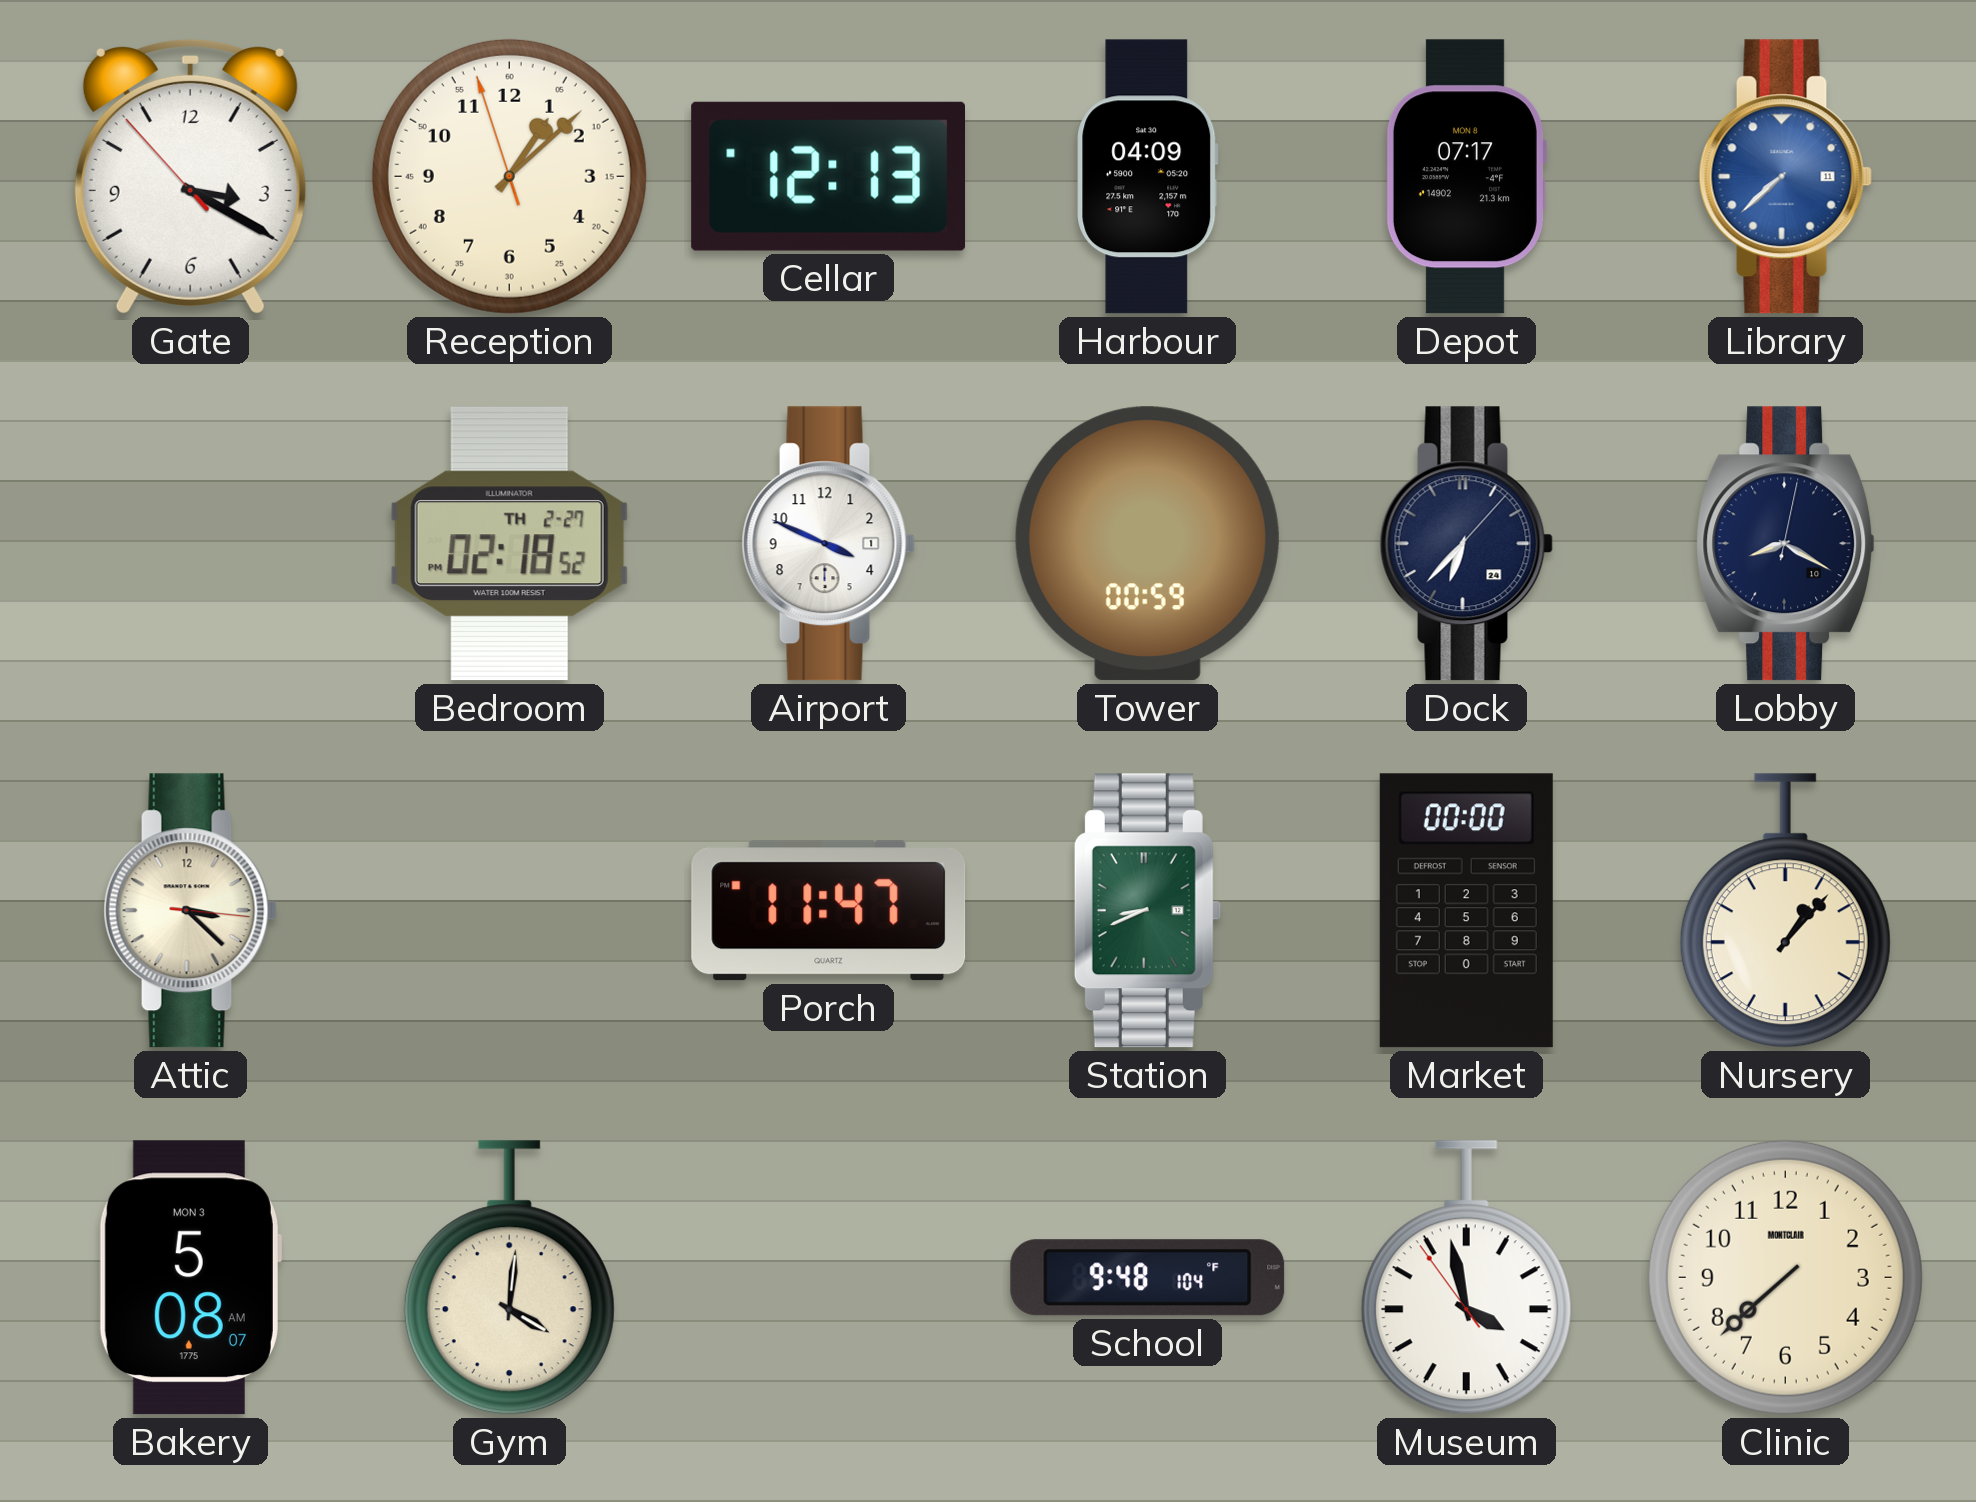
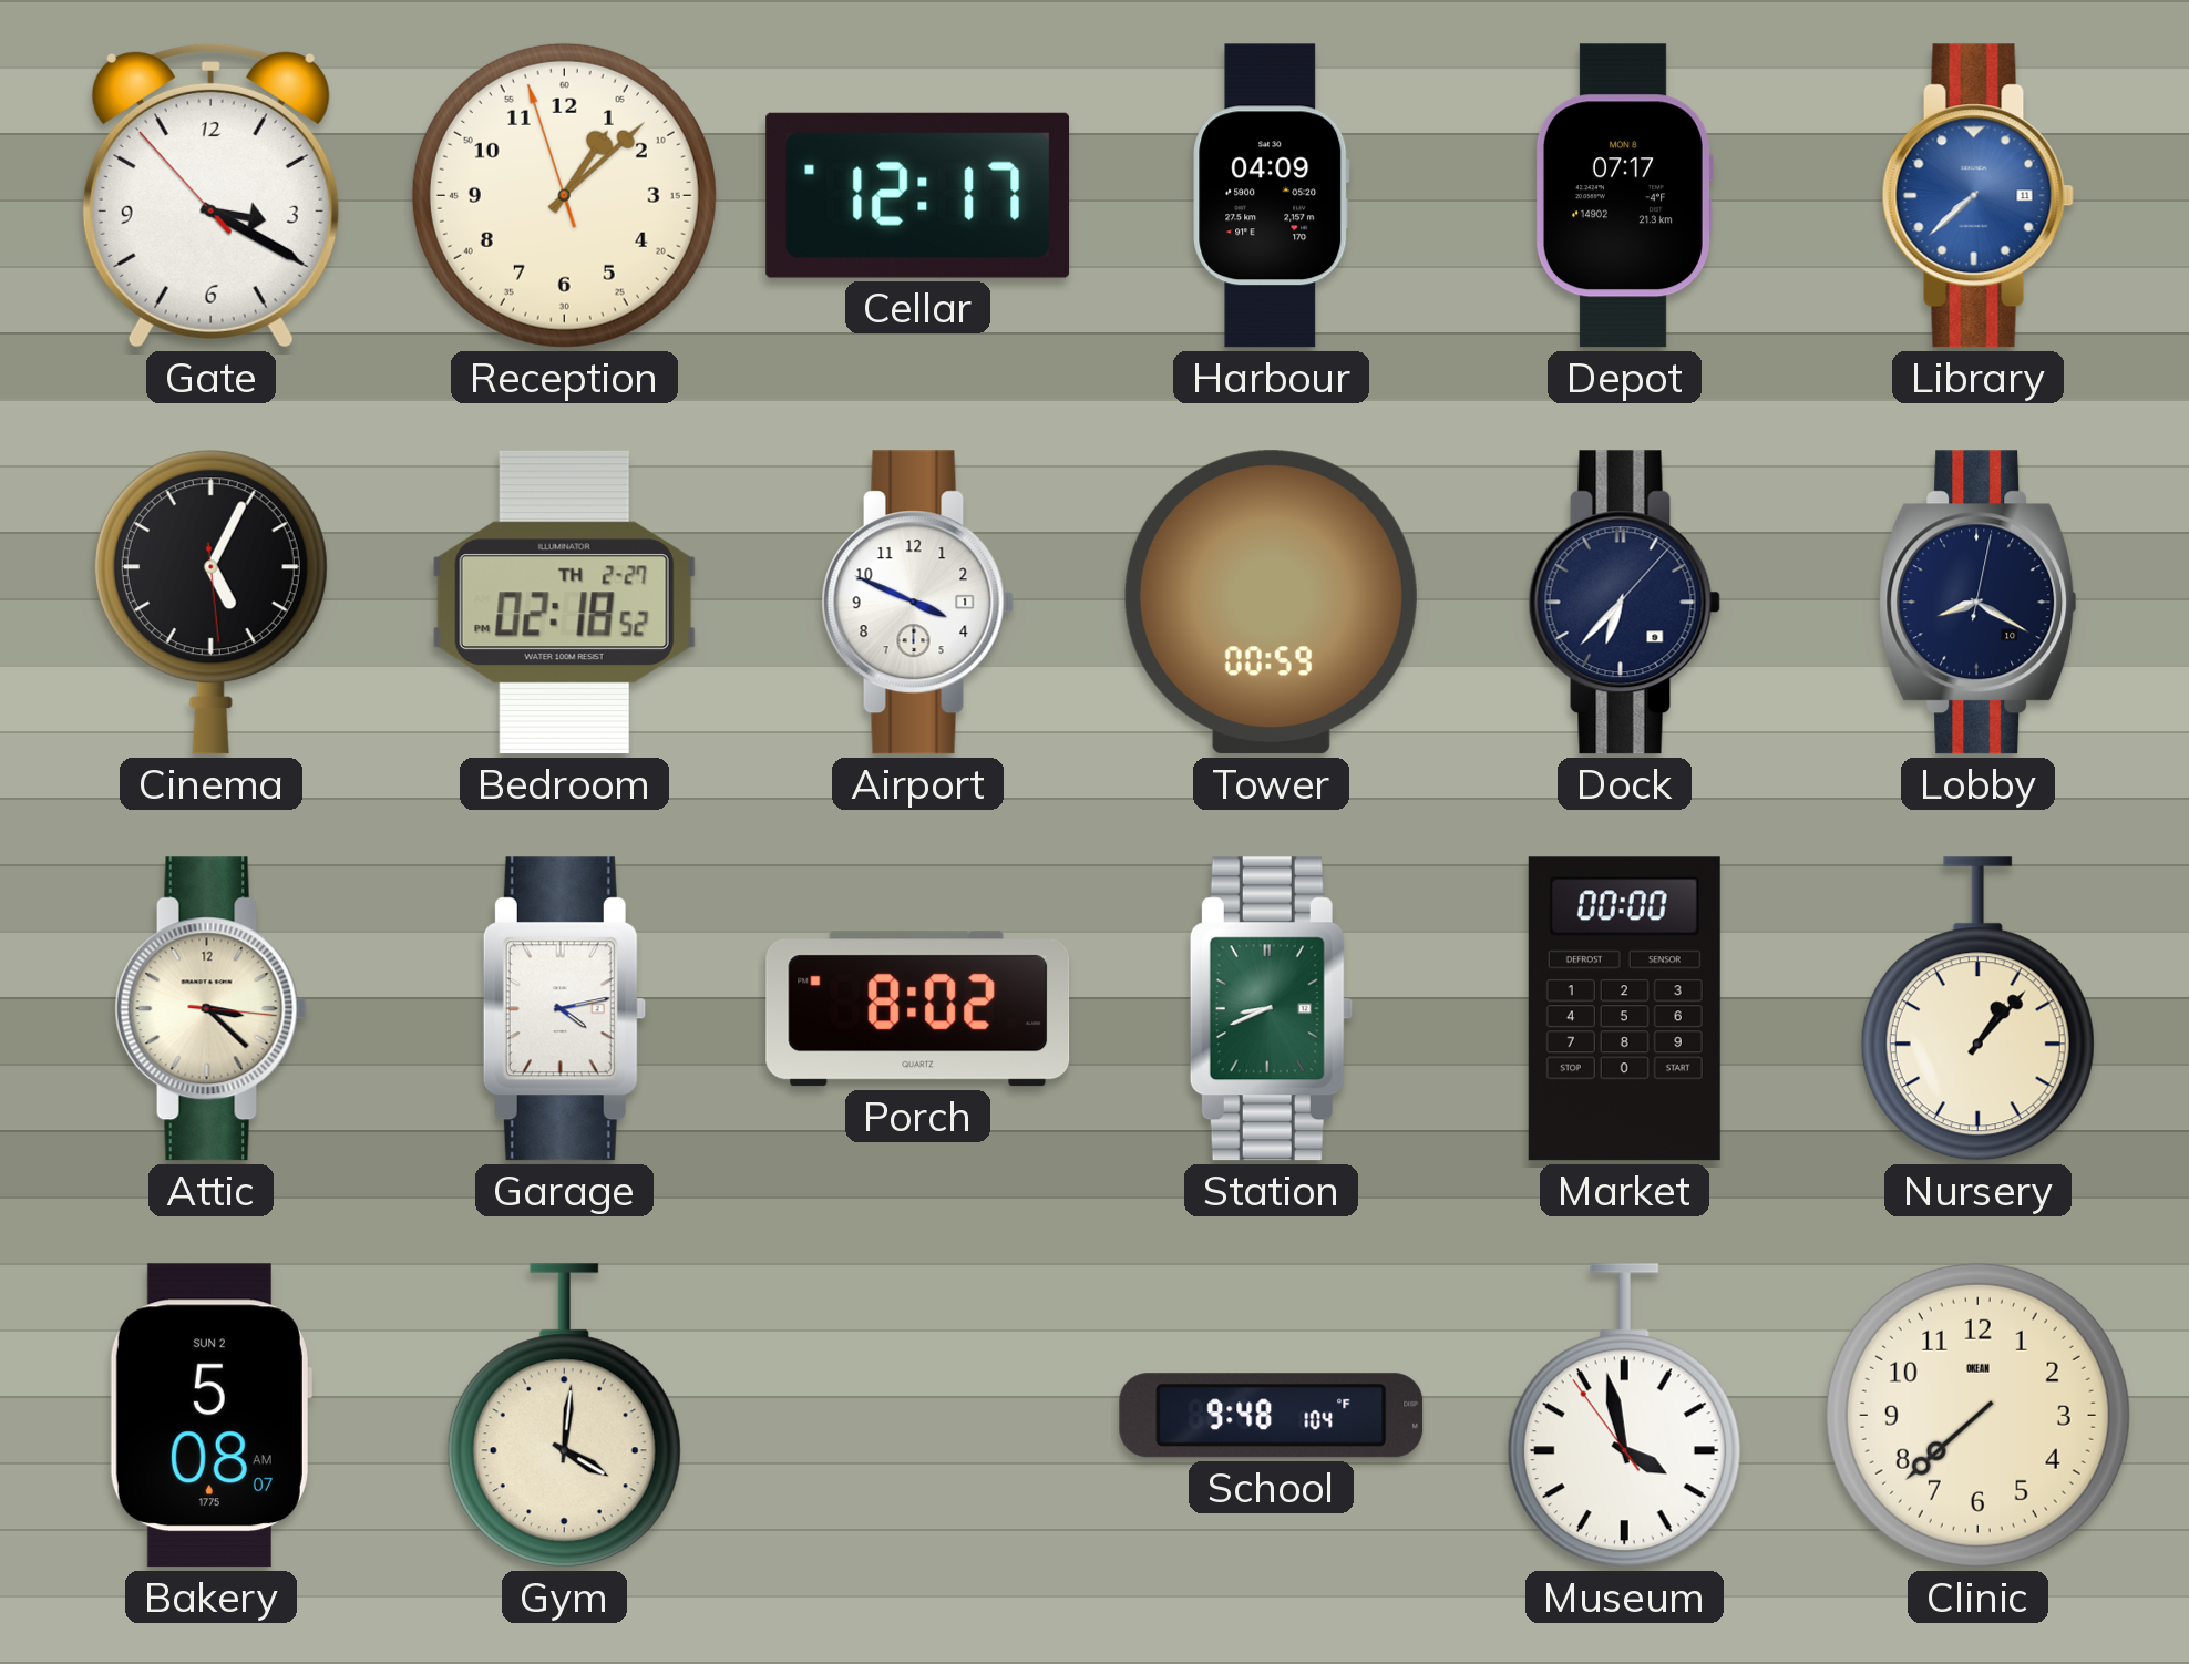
Cellar: 12:13 -> 12:17 (917, 195)
Cinema: none -> 5:04 (210, 603)
Dock date: 24 -> 9 (1624, 603)
Garage: none -> 4:13 (564, 1009)
Porch: 11:47 -> 8:02 (918, 1009)
Bakery date: MON 3 -> SUN 2 (210, 1416)
Clinic brand: MONTCLAIR -> OKEAN (1977, 1415)
